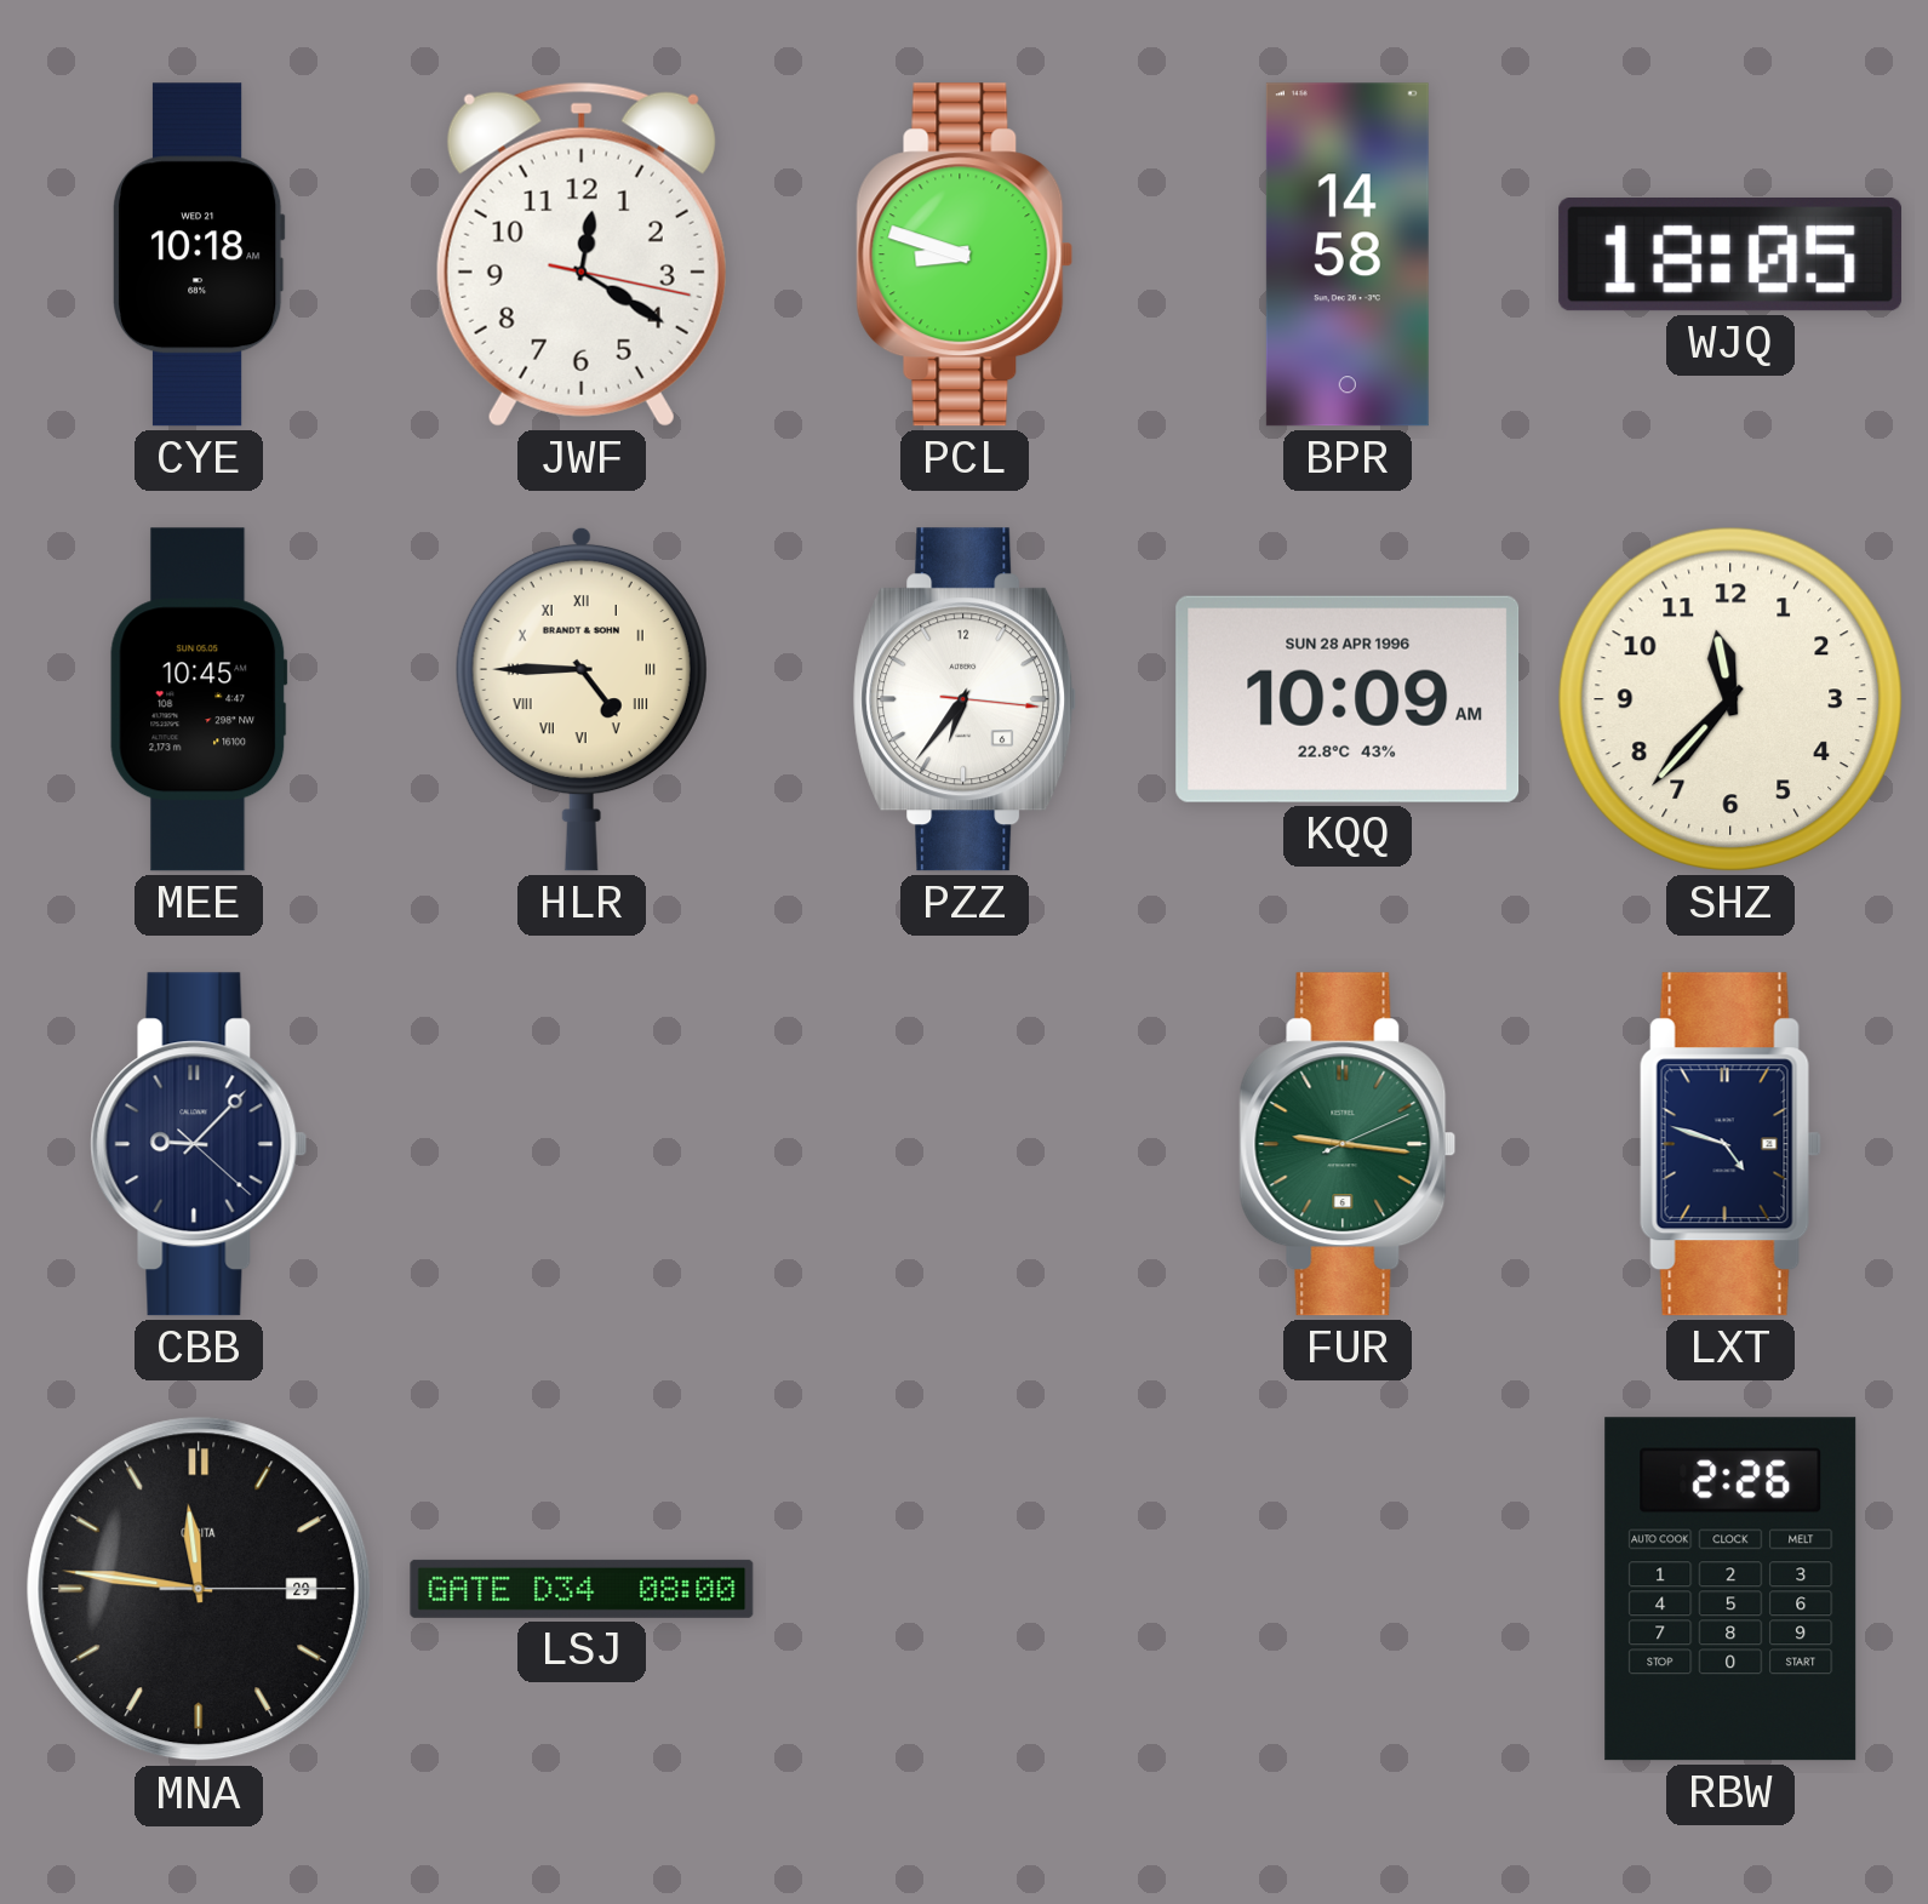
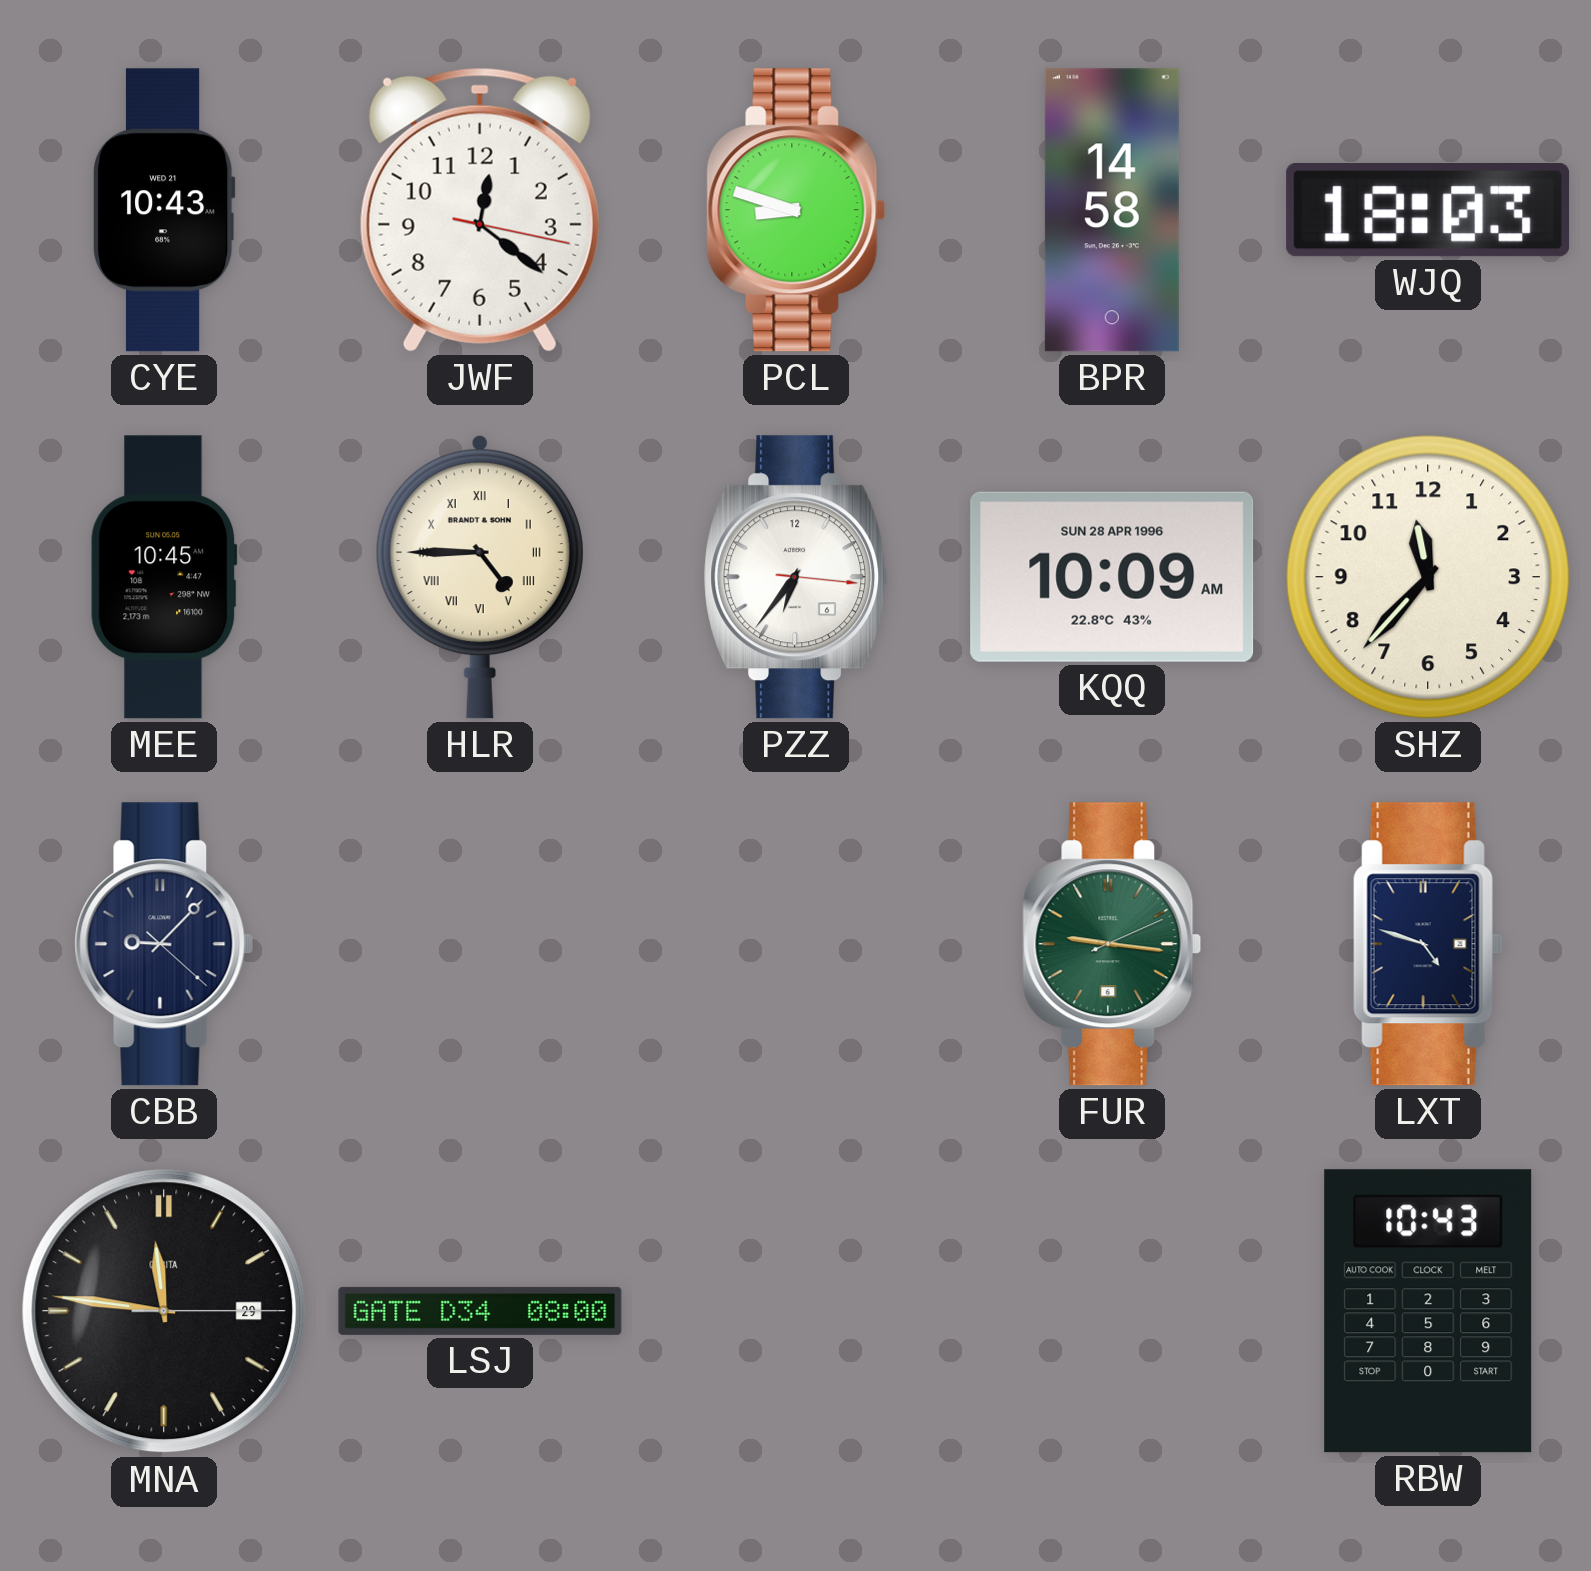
CYE: 10:18 -> 10:43 (164, 210)
JWF: 12:20 -> 12:21 (480, 210)
WJQ: 18:05 -> 18:03 (1428, 211)
RBW: 2:26 -> 10:43 (1428, 1311)
